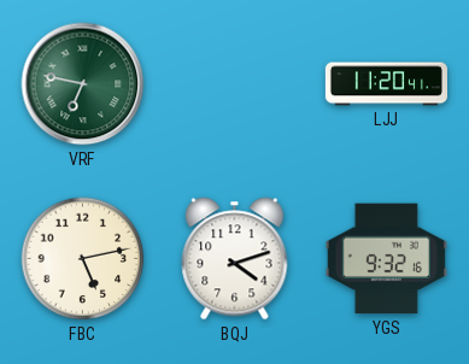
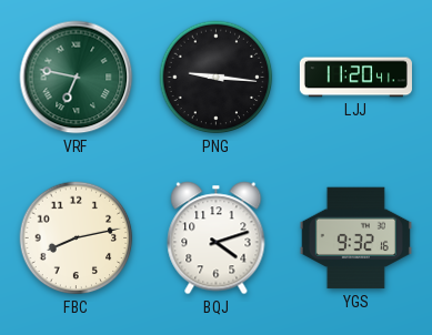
PNG: none -> 9:16 (217, 78)
FBC: 5:13 -> 8:13 (77, 238)
